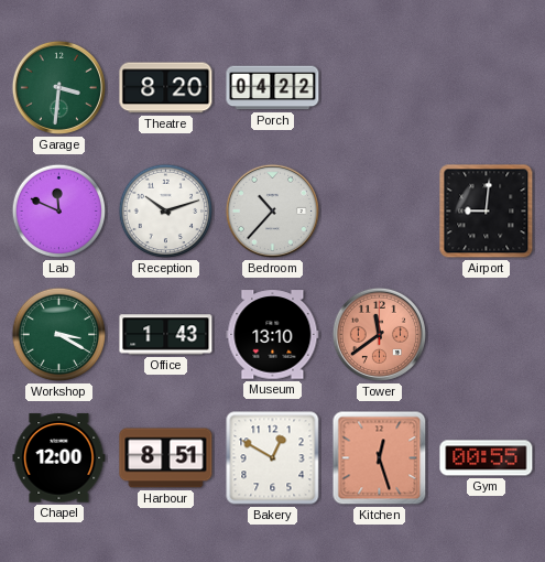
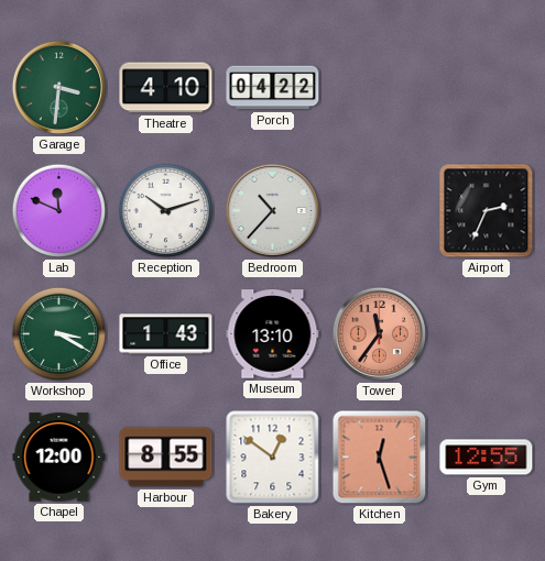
Theatre: 8:20 -> 4:10 (166, 88)
Airport: 9:01 -> 2:34 (487, 211)
Tower: 11:39 -> 11:36 (379, 333)
Harbour: 8:51 -> 8:55 (166, 458)
Bakery: 12:50 -> 12:51 (273, 458)
Gym: 00:55 -> 12:55 (487, 458)
